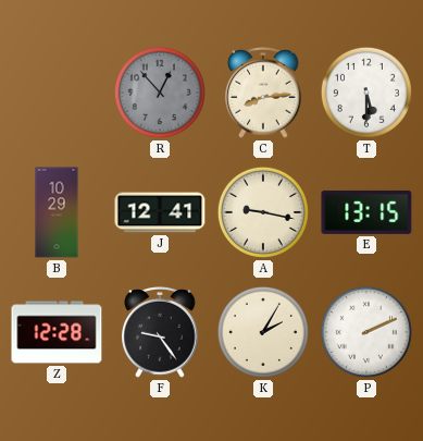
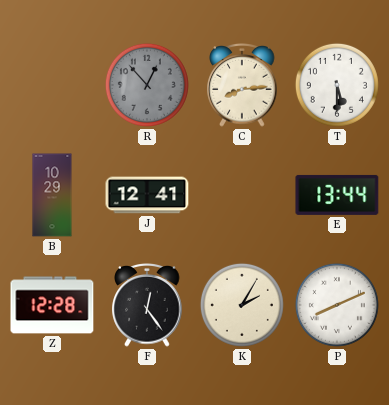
A: 9:17 -> none (263, 212)
E: 13:15 -> 13:44 (337, 195)
F: 9:24 -> 12:24 (147, 305)
P: 2:11 -> 8:11 (337, 305)
